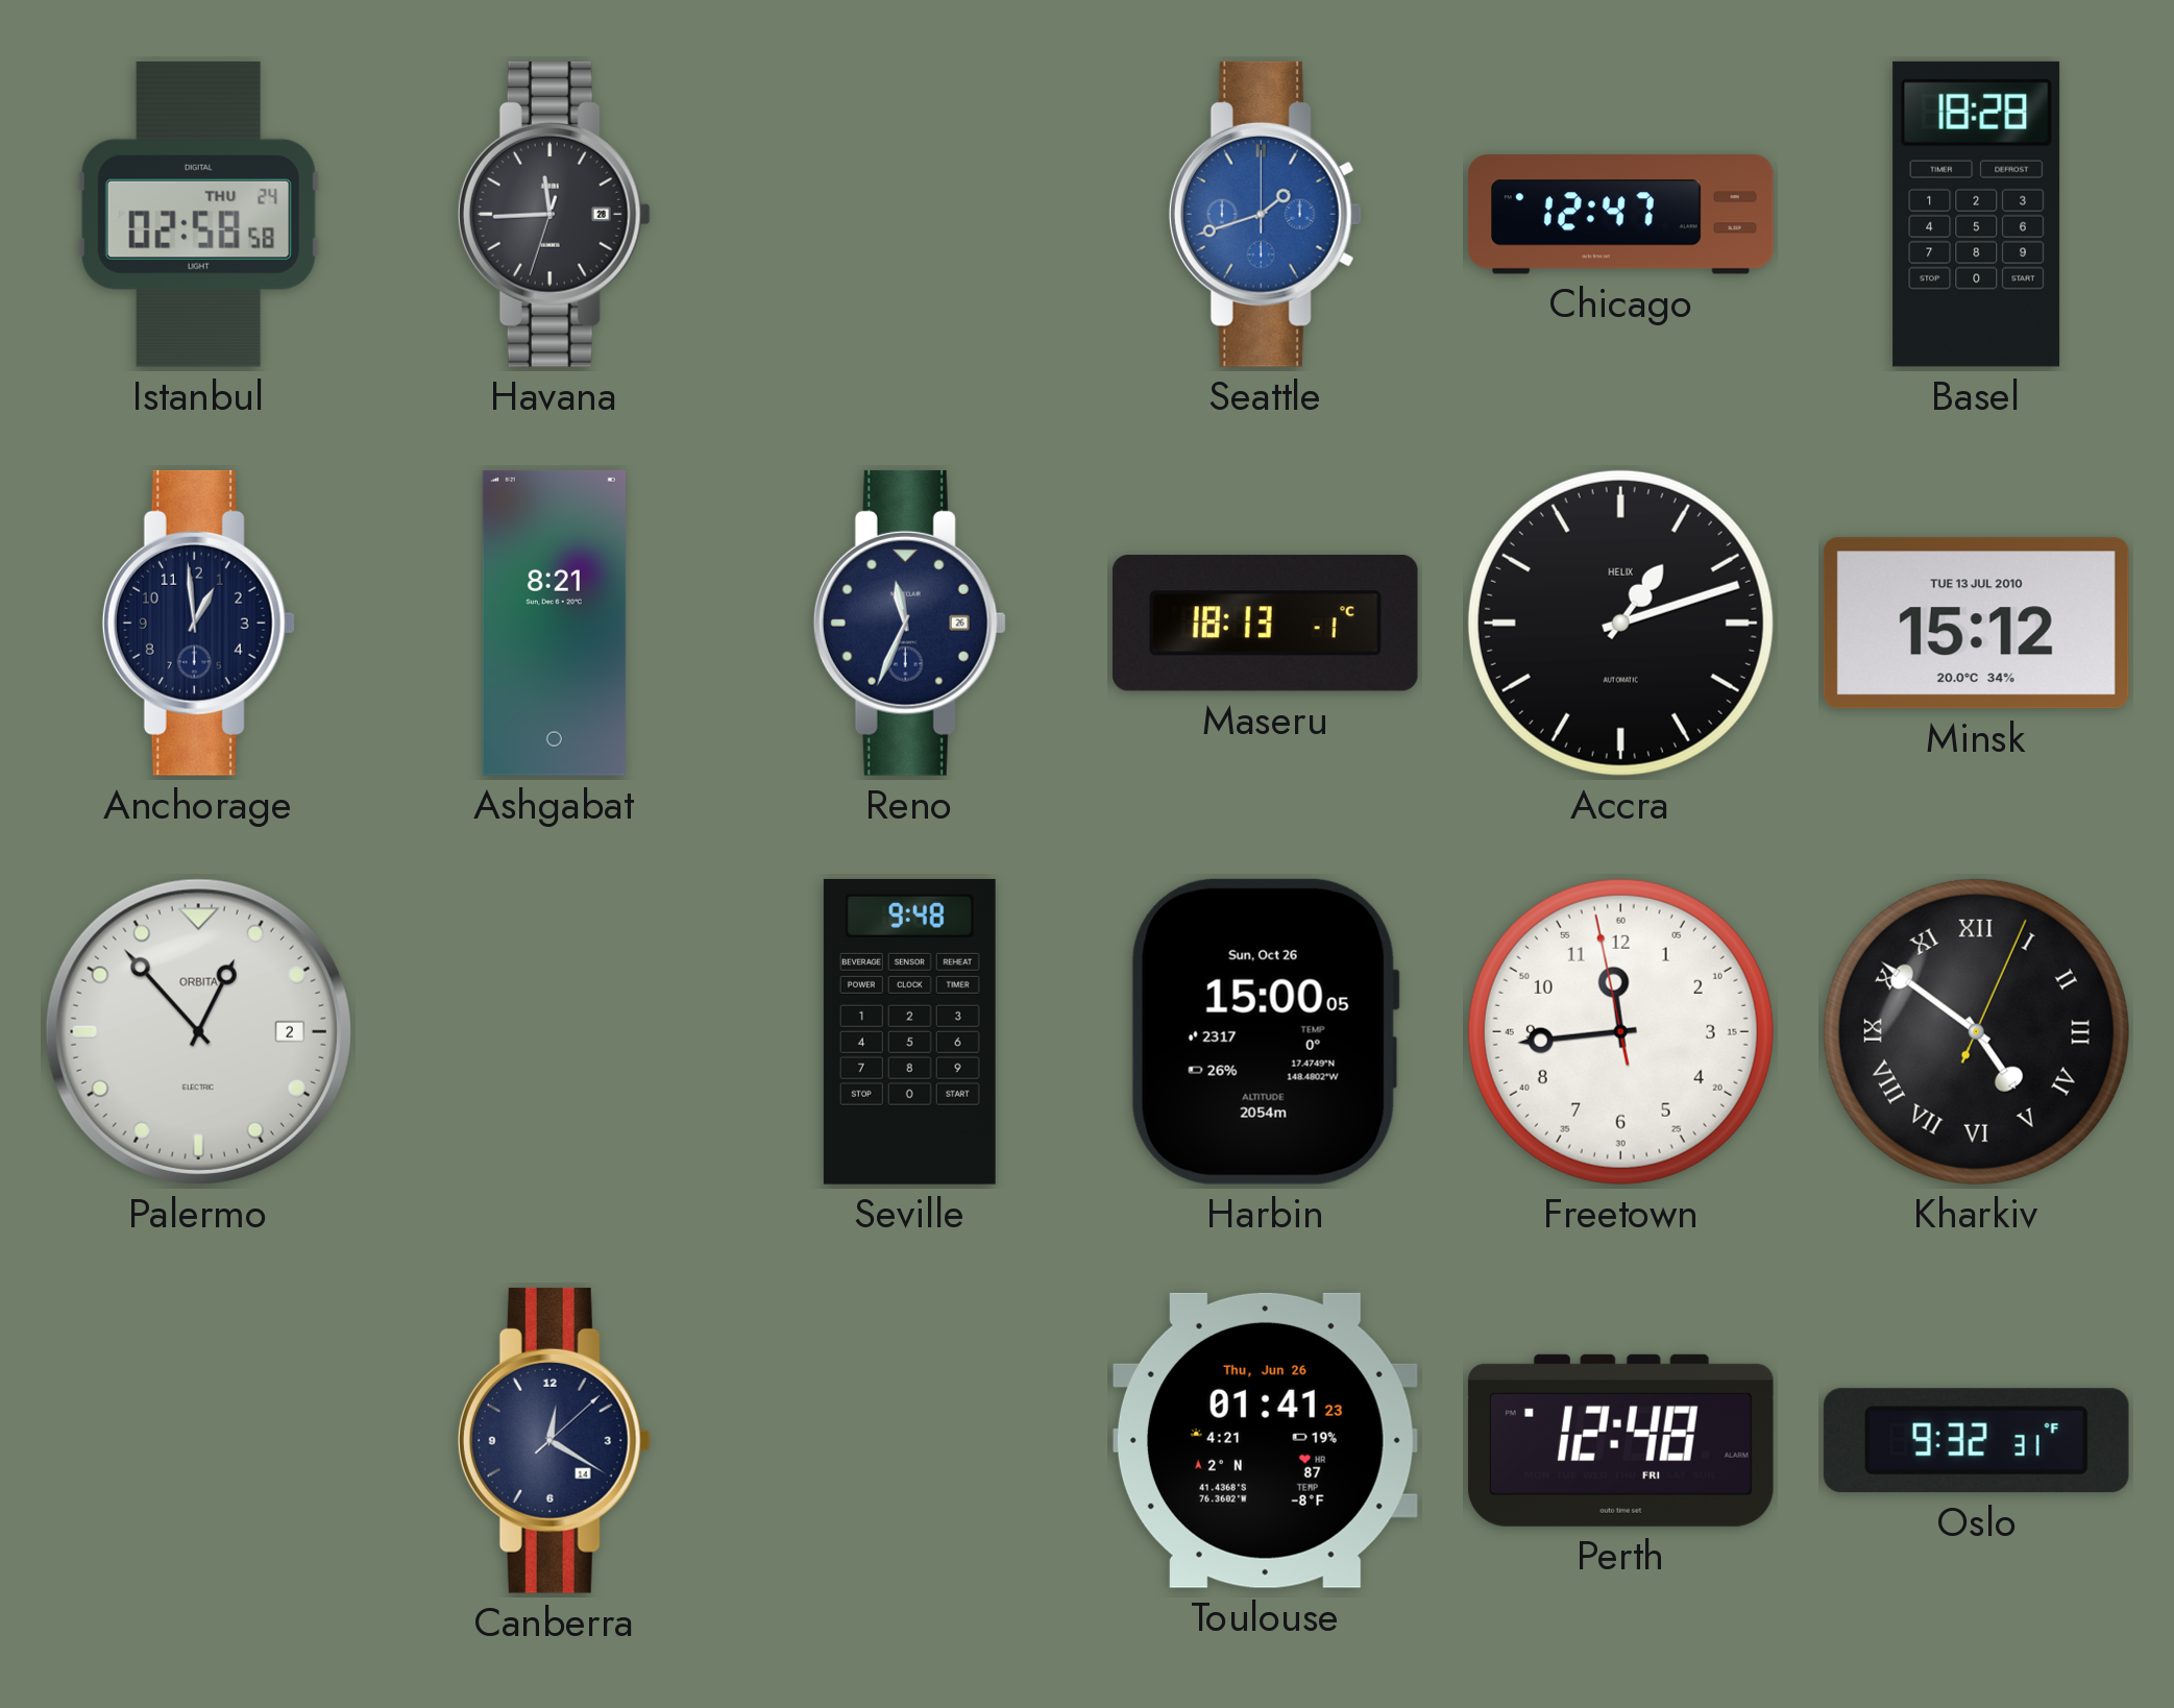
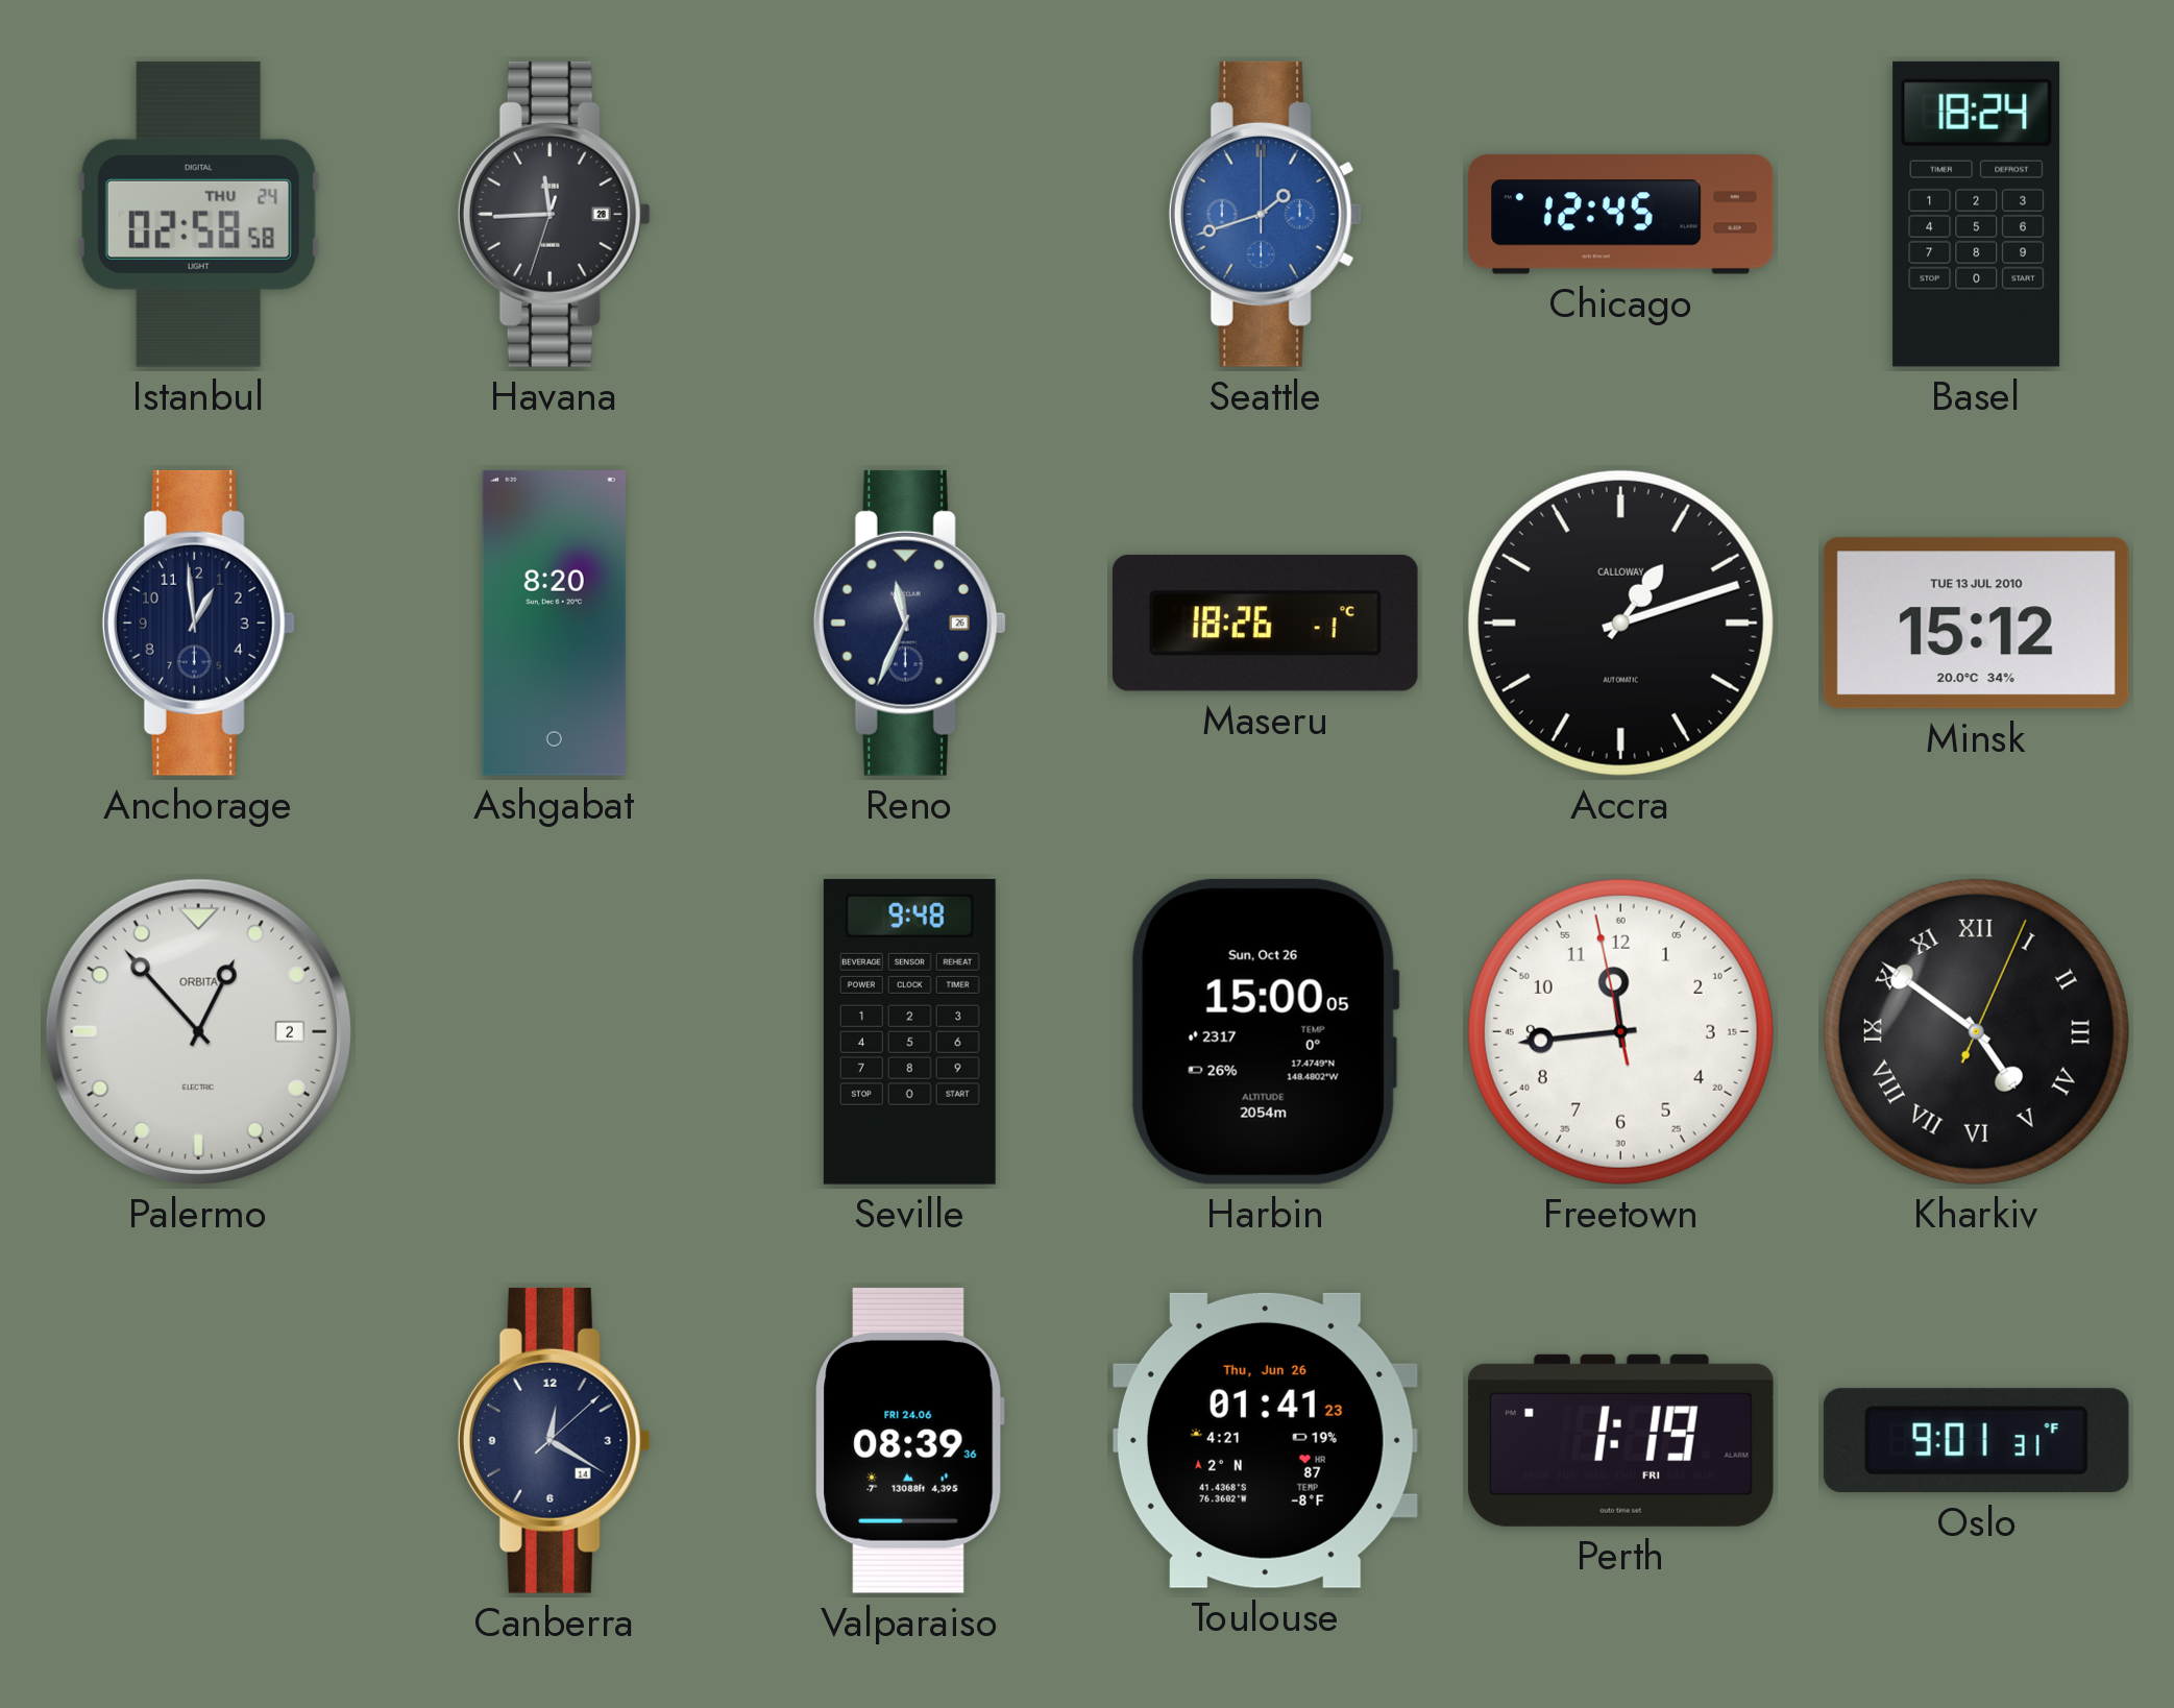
Chicago: 12:47 -> 12:45 (1620, 215)
Basel: 18:28 -> 18:24 (1977, 214)
Ashgabat: 8:21 -> 8:20 (554, 623)
Maseru: 18:13 -> 18:26 (1265, 624)
Accra brand: HELIX -> CALLOWAY (1620, 623)
Valparaiso: none -> 08:39 (909, 1440)
Perth: 12:48 -> 1:19 (1620, 1440)
Oslo: 9:32 -> 9:01 (1976, 1441)
